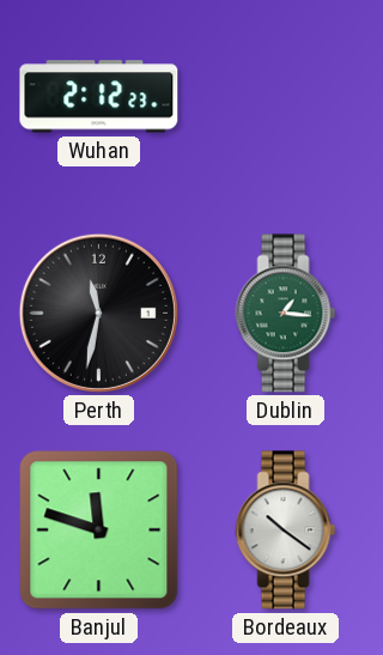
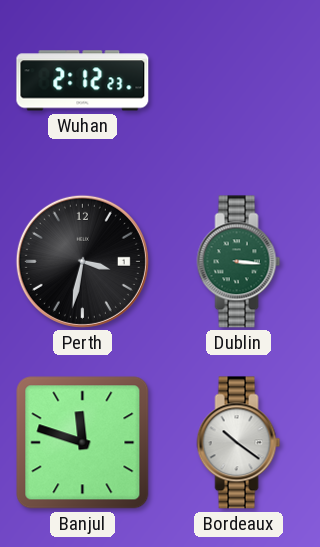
Perth: 11:32 -> 3:32 (82, 261)
Dublin: 1:16 -> 3:16 (239, 262)
